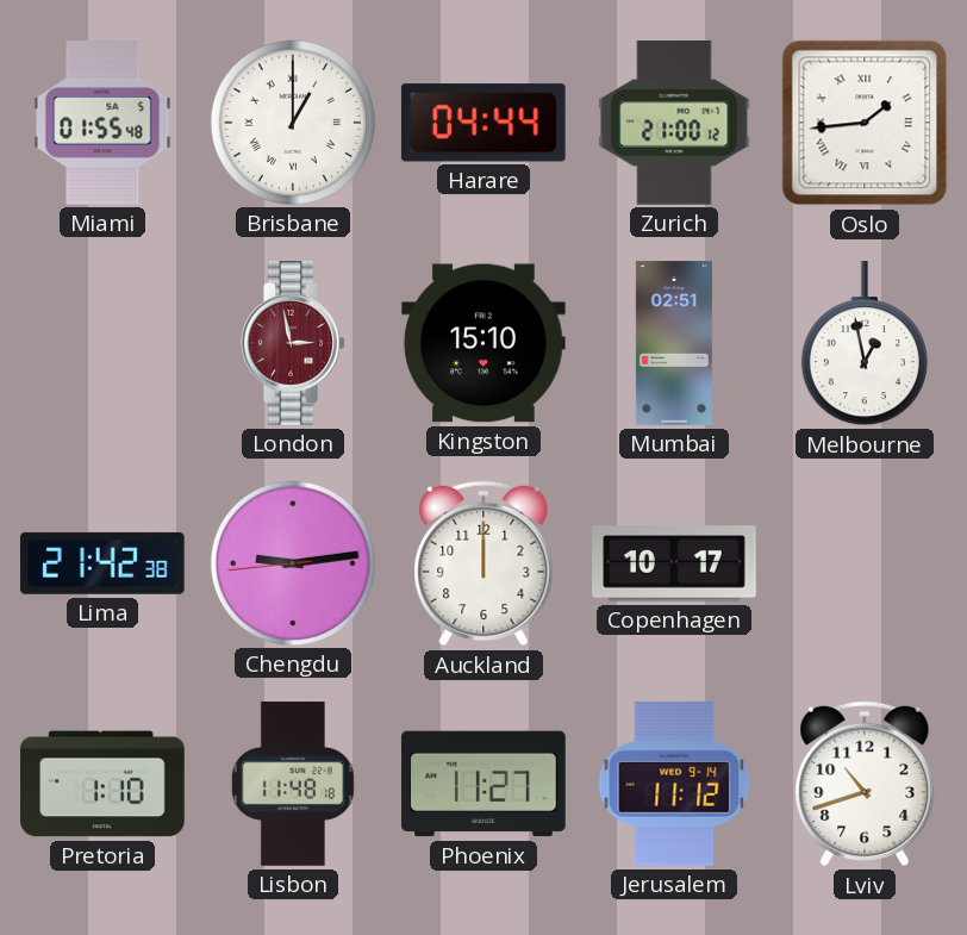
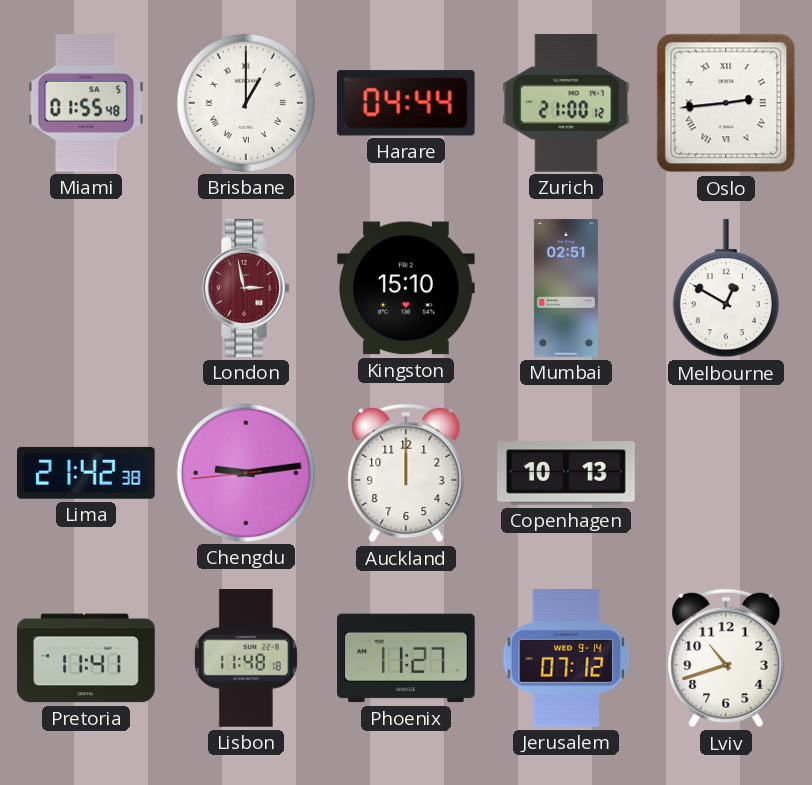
Oslo: 1:44 -> 2:44 (726, 103)
Melbourne: 12:58 -> 12:50 (726, 289)
Copenhagen: 10:17 -> 10:13 (566, 473)
Pretoria: 1:10 -> 11:41 (86, 658)
Jerusalem: 11:12 -> 07:12 (566, 658)
